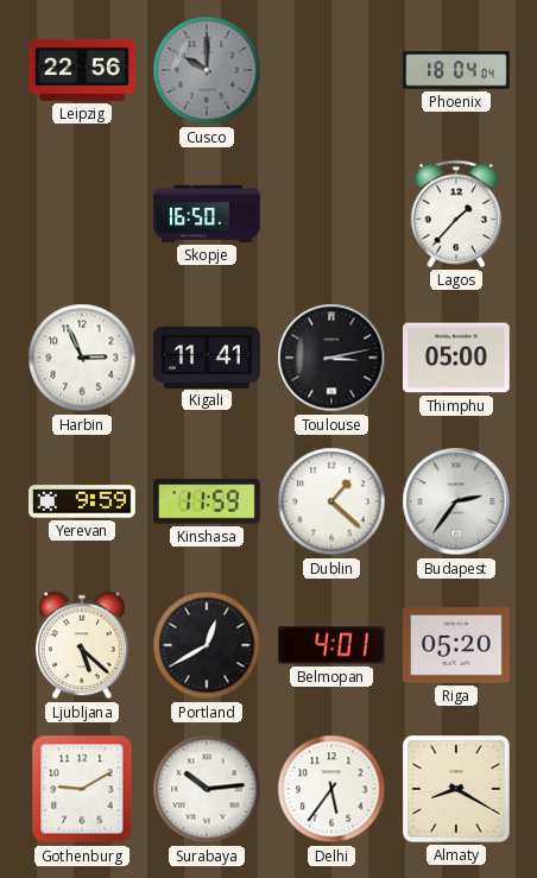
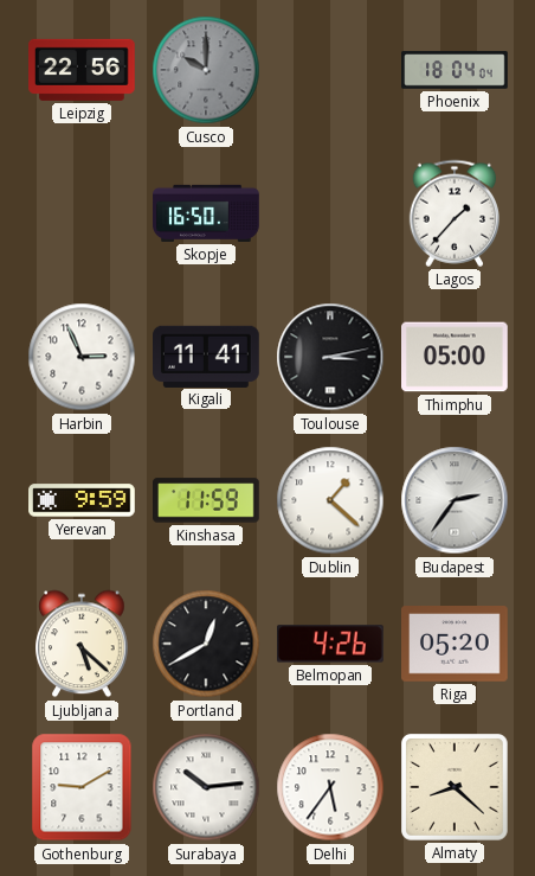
Belmopan: 4:01 -> 4:26 (331, 644)
Almaty: 8:20 -> 8:22 (456, 788)
